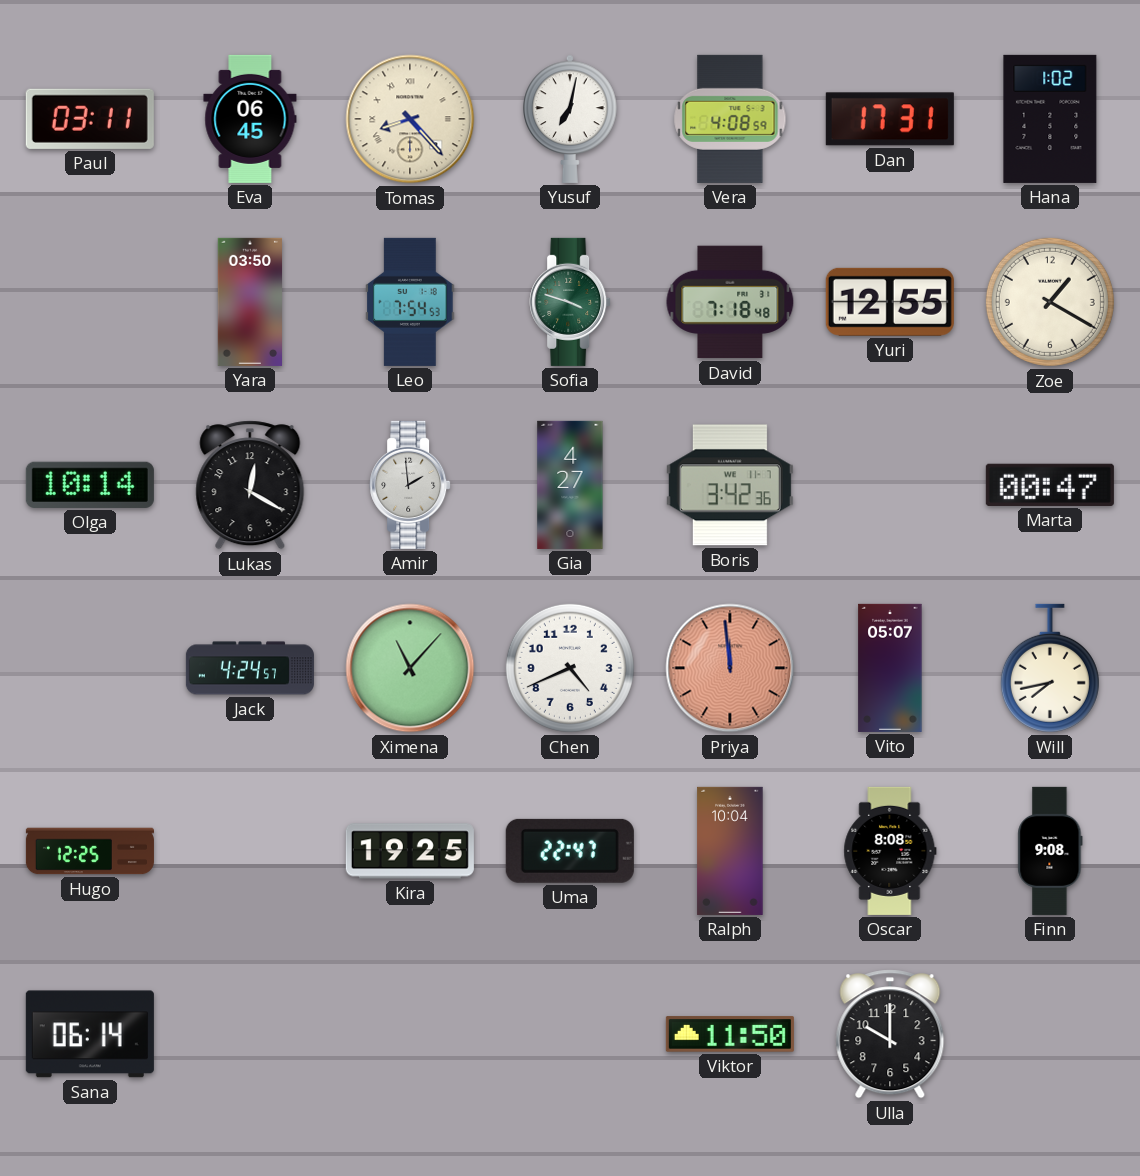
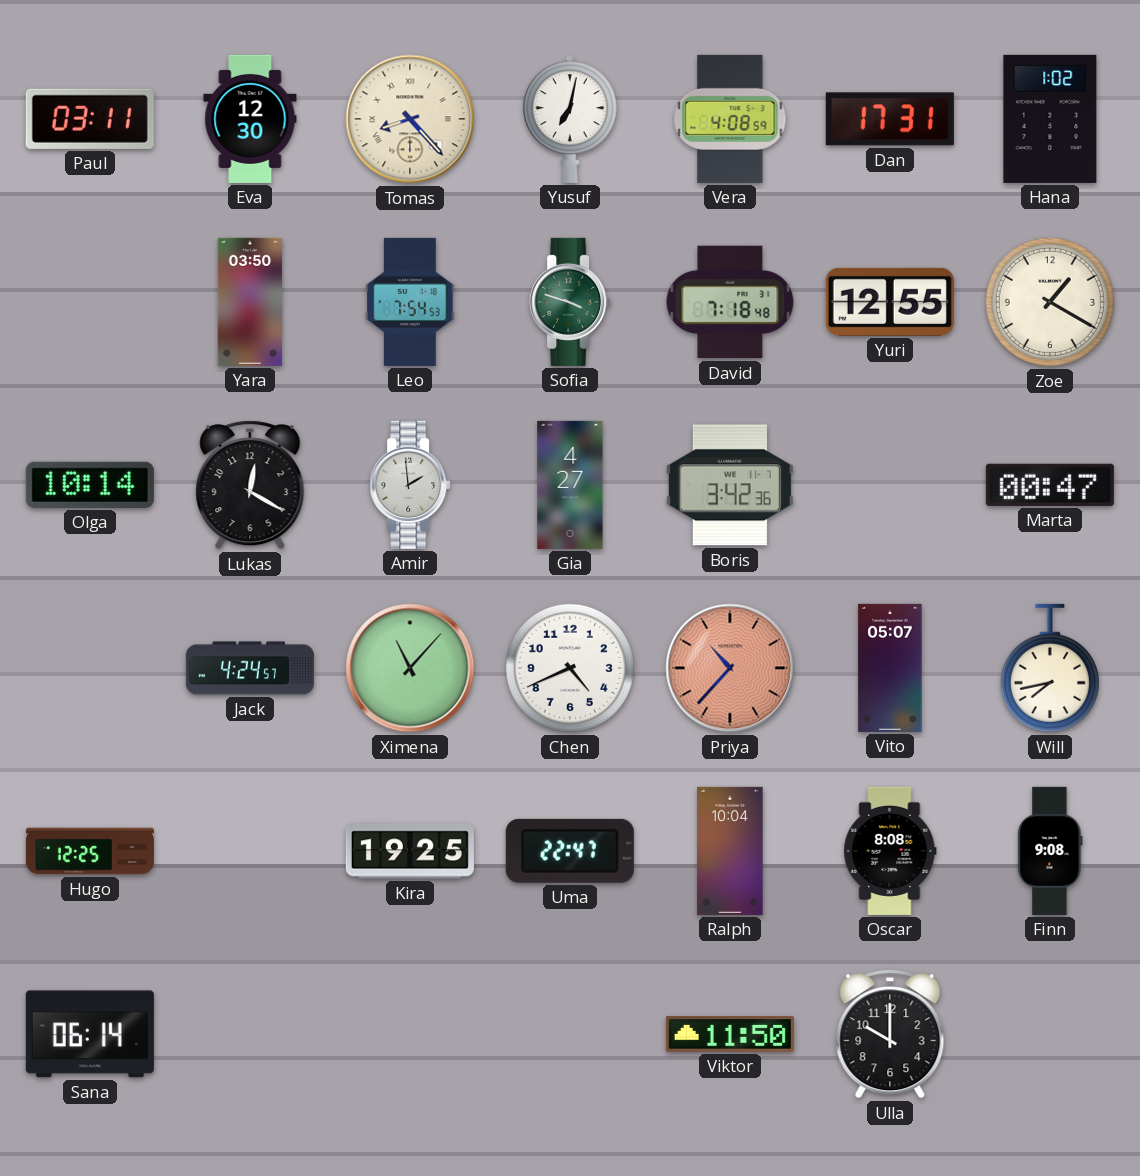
Eva: 06:45 -> 12:30 (250, 119)
Priya: 11:59 -> 10:37 (730, 668)
